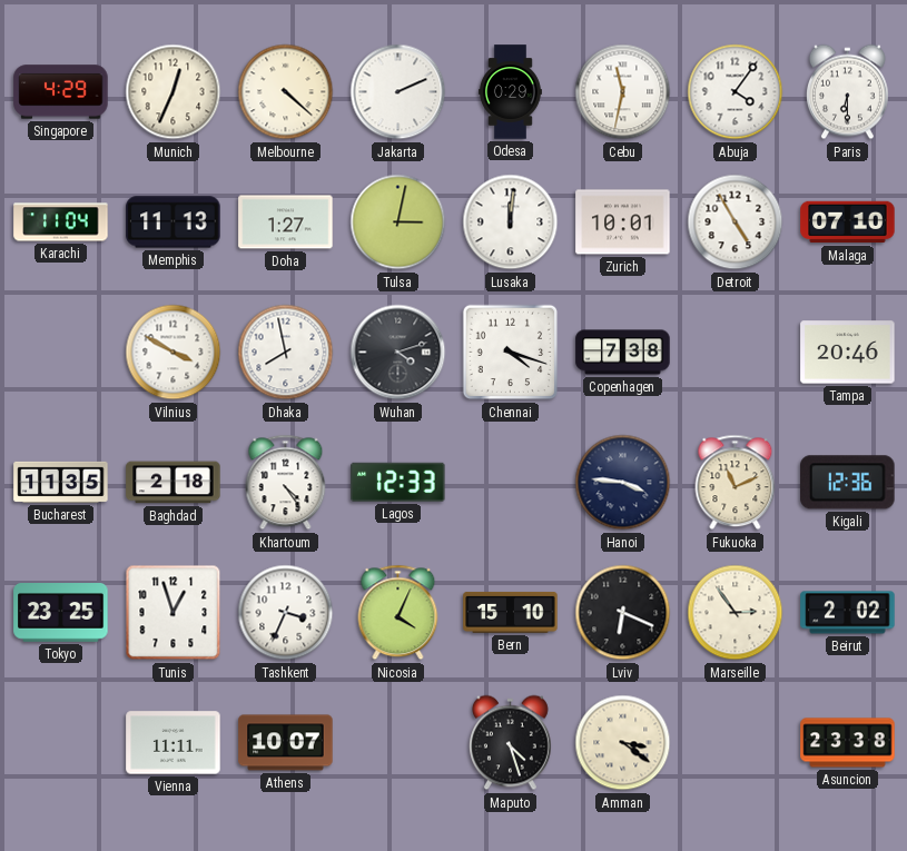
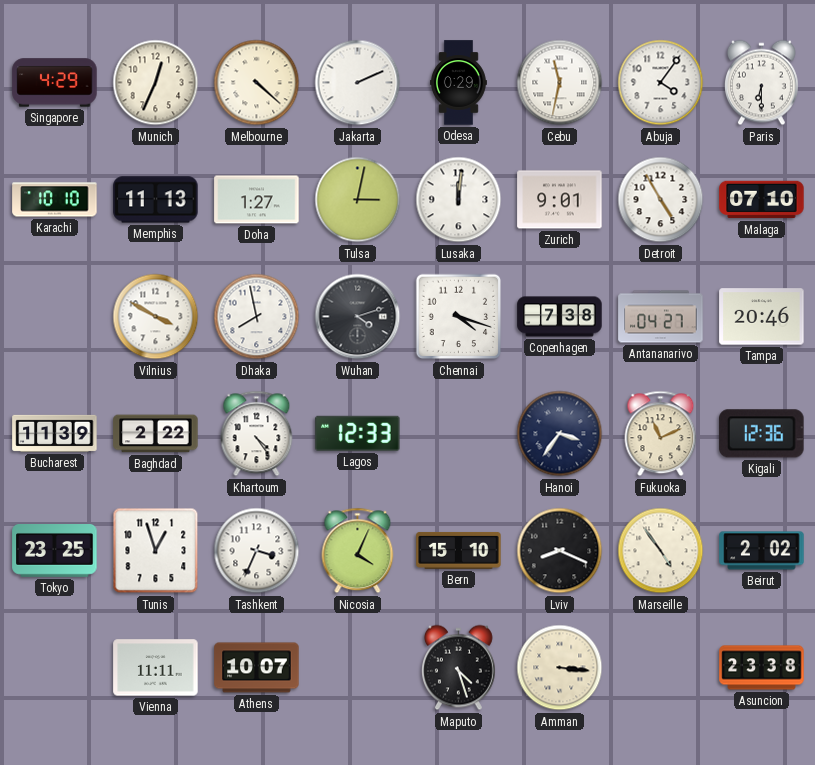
Karachi: 11:04 -> 10:10 (55, 200)
Zurich: 10:01 -> 9:01 (560, 200)
Antananarivo: none -> 04:27 (661, 317)
Bucharest: 11:35 -> 11:39 (55, 433)
Baghdad: 2:18 -> 2:22 (156, 434)
Hanoi: 3:46 -> 3:36 (560, 434)
Lviv: 6:19 -> 8:19 (560, 551)
Marseille: 2:54 -> 4:54 (661, 551)
Amman: 3:21 -> 3:16 (560, 668)
